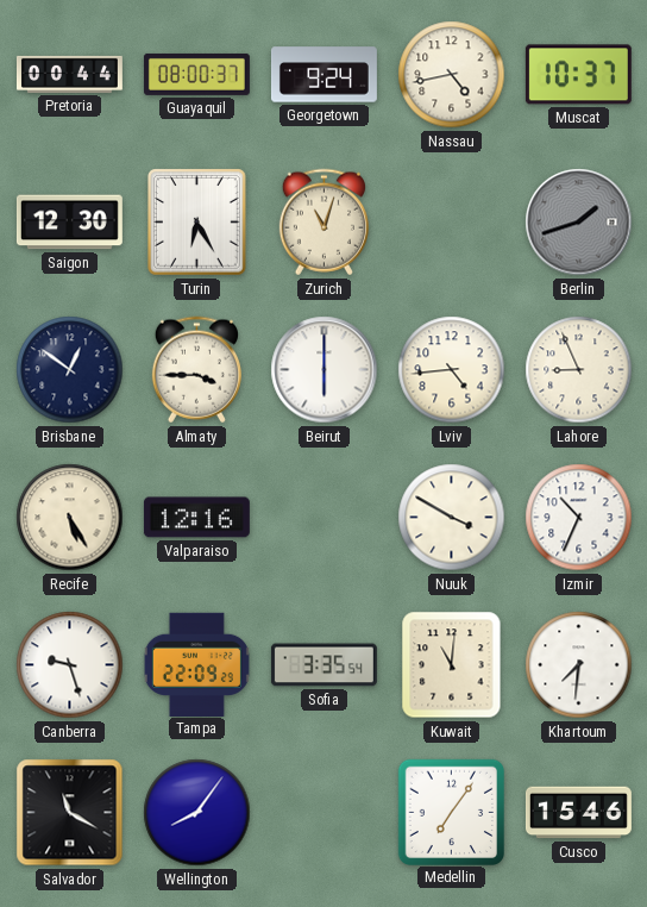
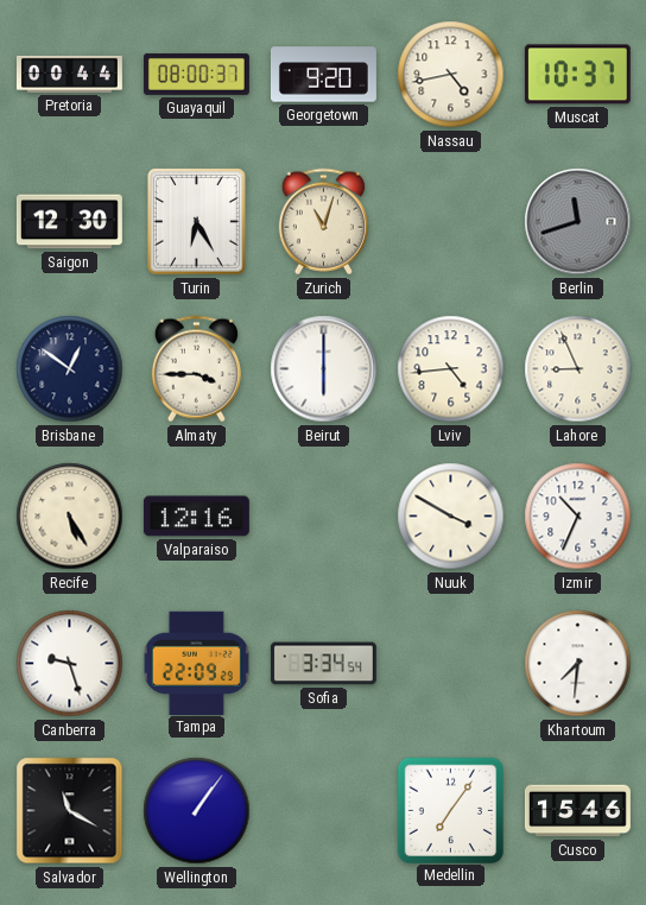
Georgetown: 9:24 -> 9:20 (323, 75)
Berlin: 1:42 -> 11:42 (578, 222)
Sofia: 3:35 -> 3:34 (323, 664)
Kuwait: 11:01 -> none (452, 665)
Wellington: 8:06 -> 1:06 (197, 811)
